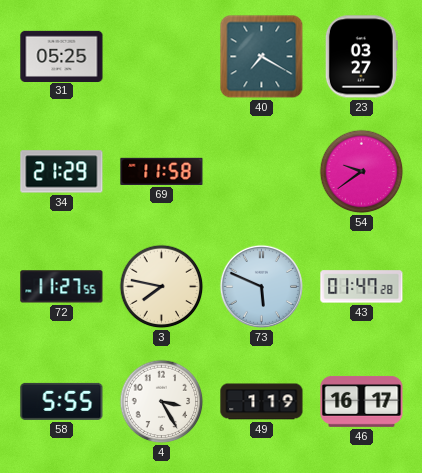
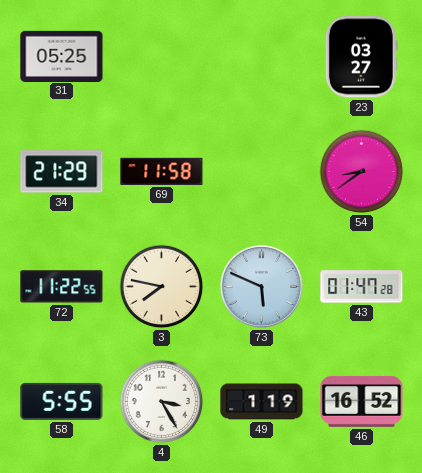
40: 7:20 -> none (262, 57)
54: 9:39 -> 8:39 (362, 172)
72: 11:27 -> 11:22 (62, 287)
46: 16:17 -> 16:52 (362, 401)
